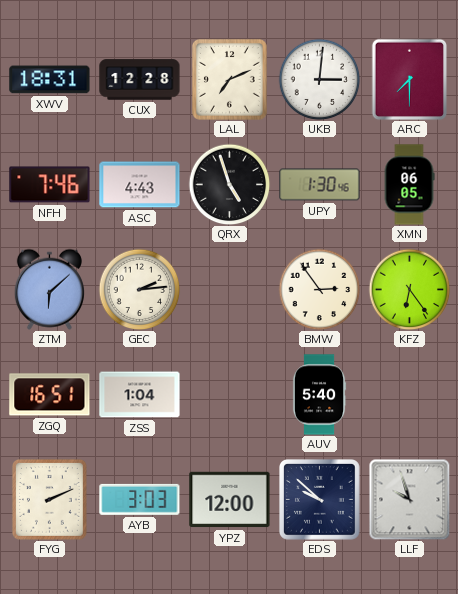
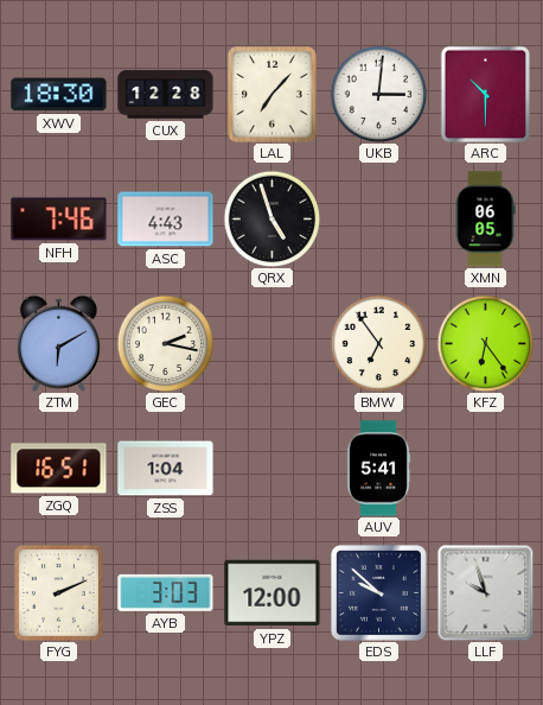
XWV: 18:31 -> 18:30 (59, 95)
LAL: 7:11 -> 7:07 (271, 95)
ARC: 7:30 -> 10:30 (485, 94)
UPY: 1:30 -> none (320, 185)
ZTM: 6:08 -> 6:10 (58, 343)
GEC: 2:14 -> 2:17 (165, 343)
BMW: 2:54 -> 6:54 (378, 343)
AUV: 5:40 -> 5:41 (378, 469)
